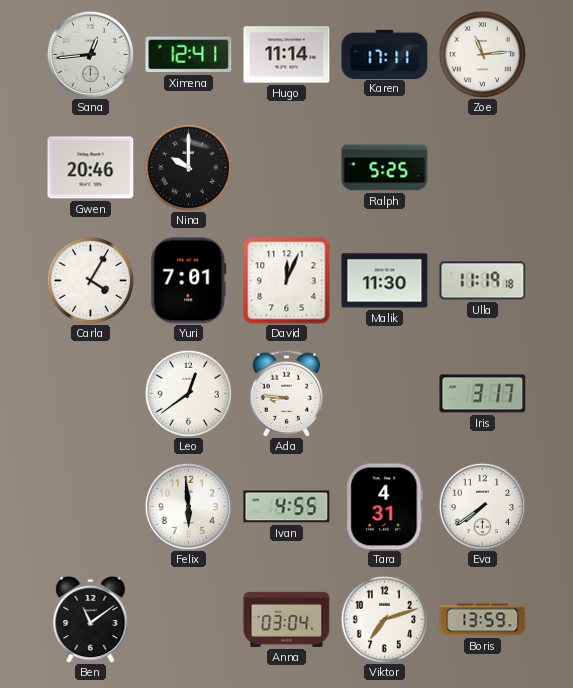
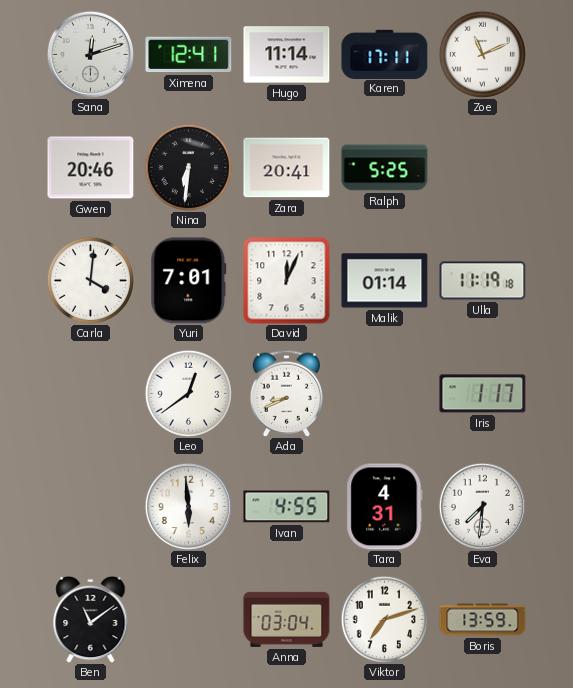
Sana: 12:44 -> 12:12 (90, 54)
Zoe: 11:14 -> 11:11 (482, 54)
Nina: 10:00 -> 6:31 (188, 167)
Zara: none -> 20:41 (287, 168)
Carla: 4:05 -> 4:01 (90, 280)
Malik: 11:30 -> 01:14 (385, 281)
Ada: 8:46 -> 8:41 (286, 393)
Iris: 3:17 -> 1:17 (483, 394)
Eva: 7:39 -> 7:31 (482, 506)
